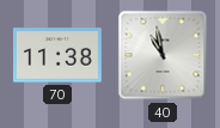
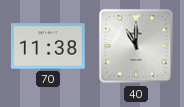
40: 10:58 -> 11:00 (136, 46)
